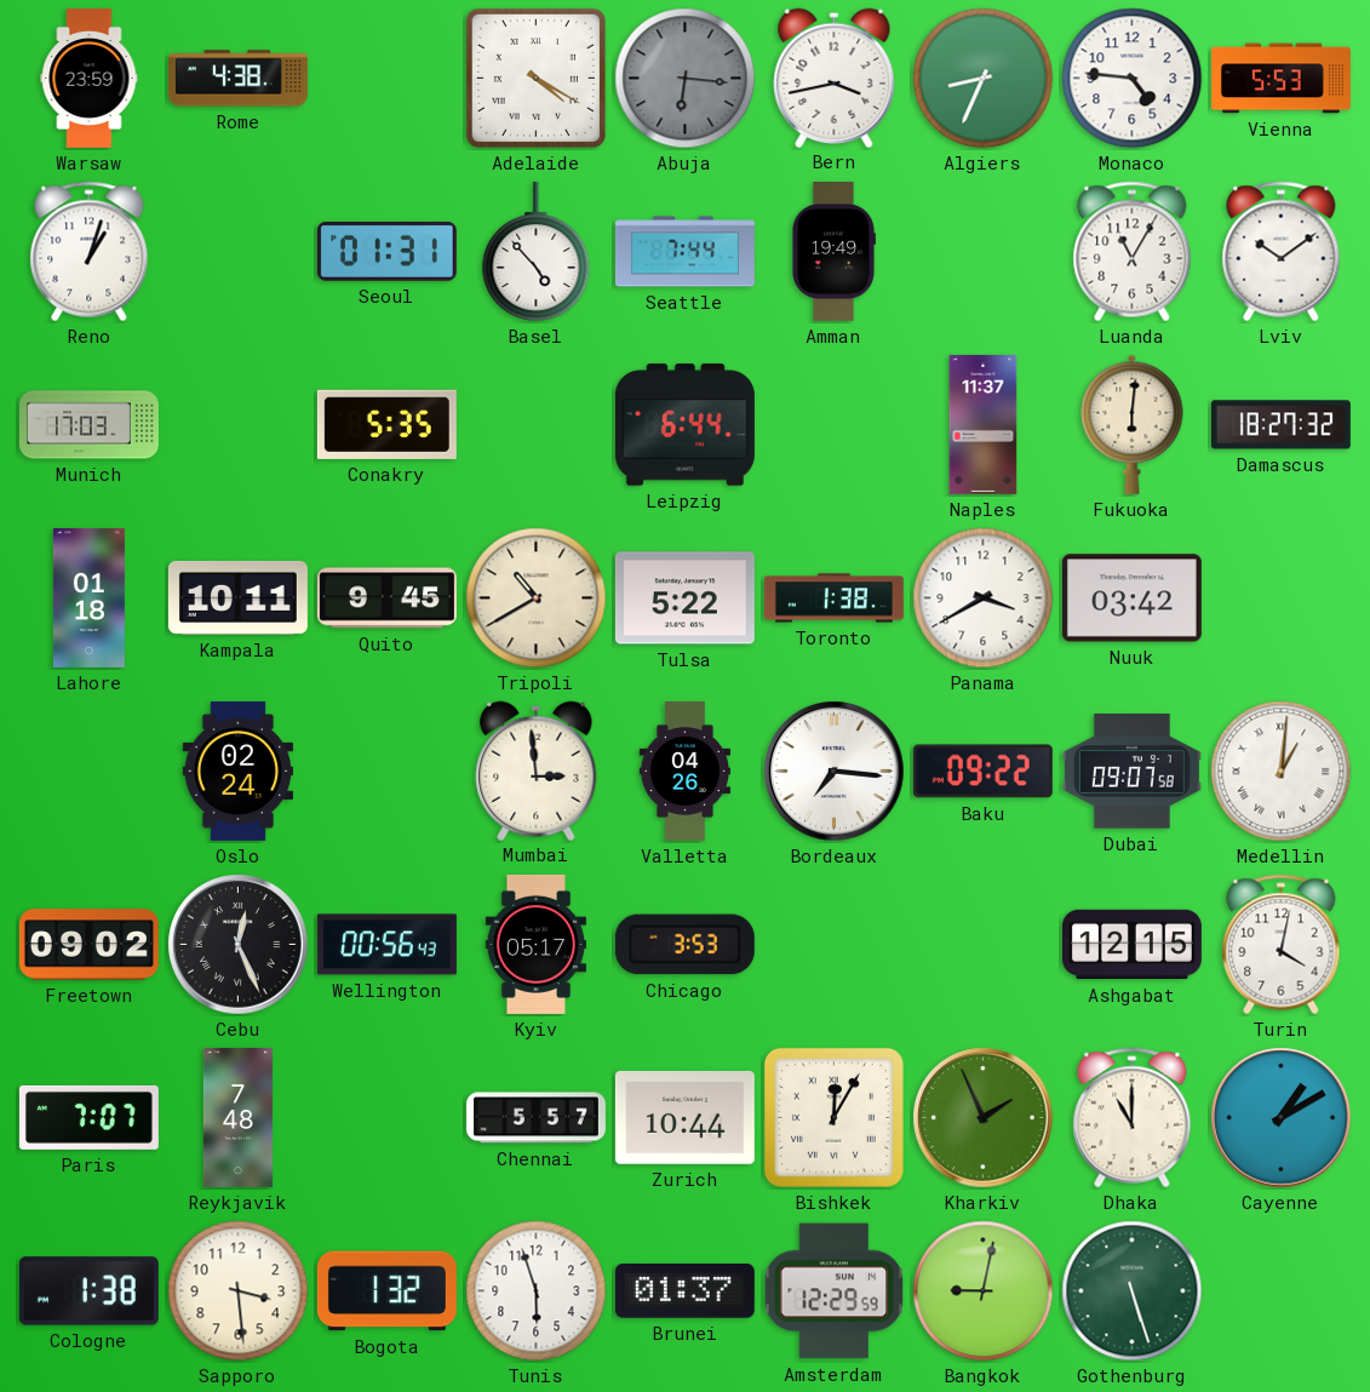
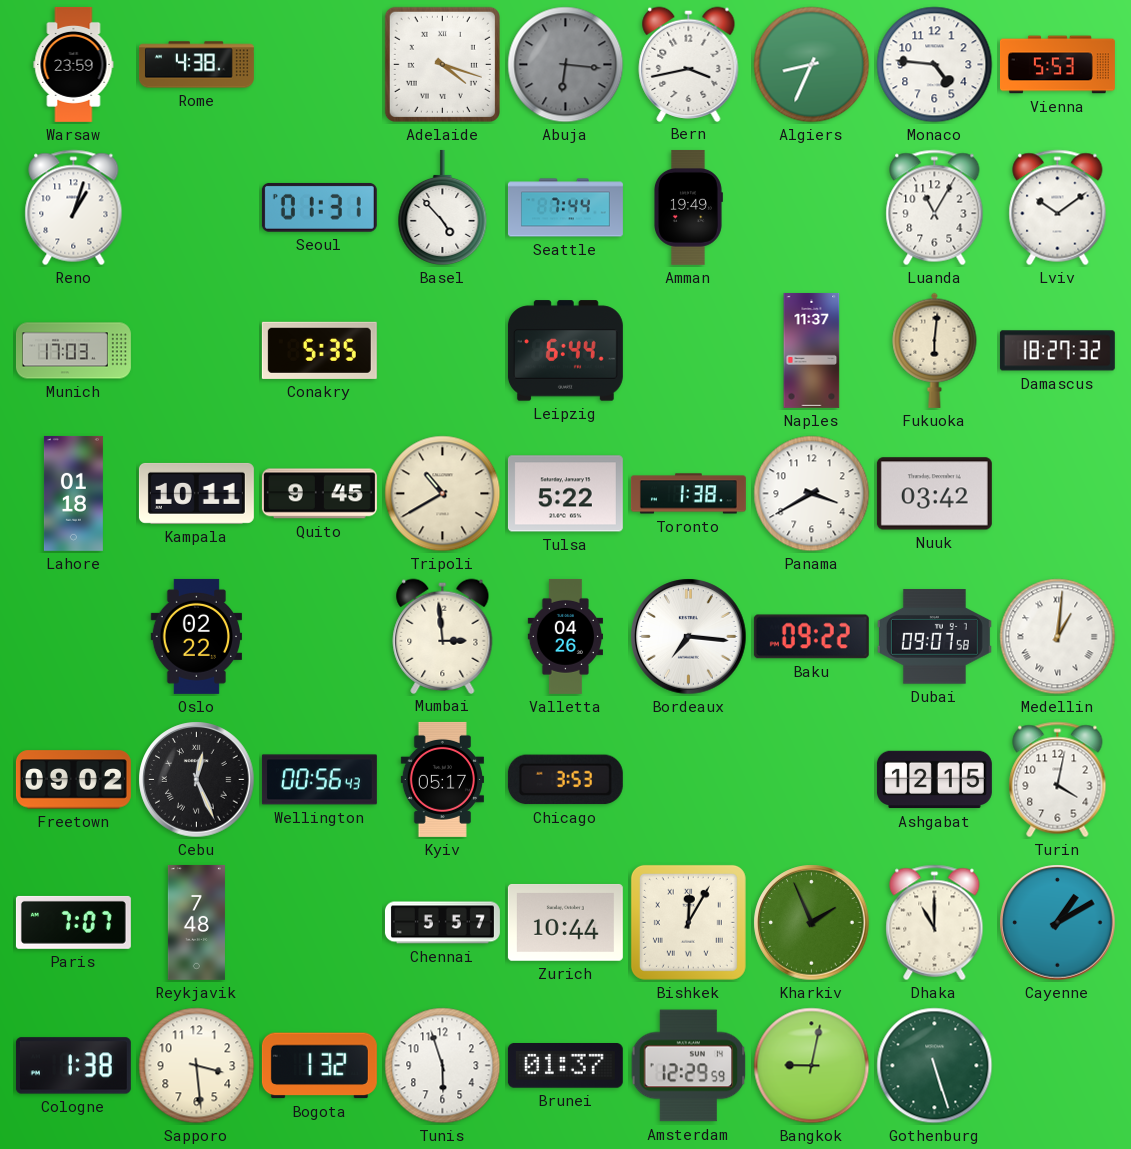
Adelaide: 4:20 -> 4:18 (442, 64)
Oslo: 02:24 -> 02:22 (196, 636)
